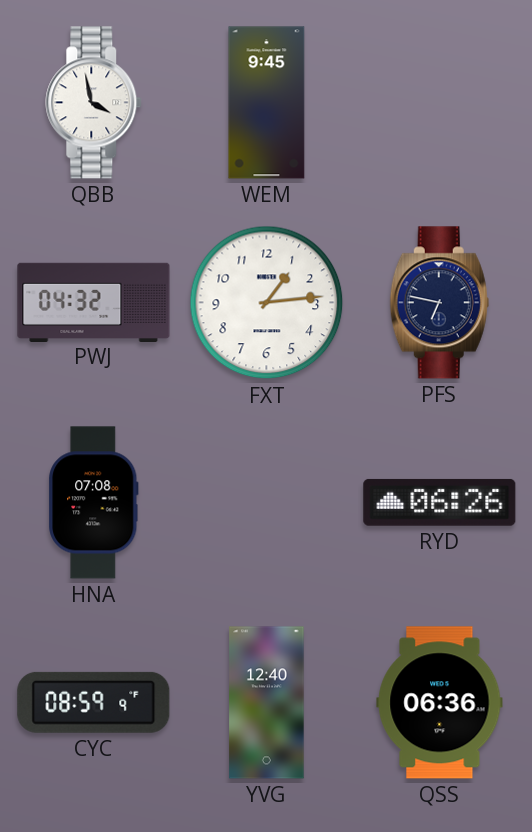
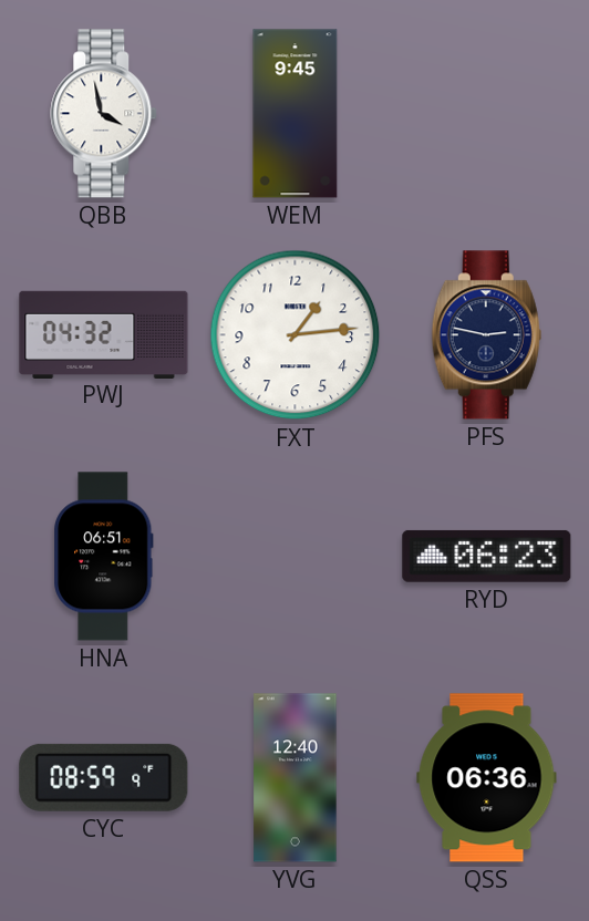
PFS: 6:47 -> 2:47 (486, 335)
HNA: 07:08 -> 06:51 (104, 557)
RYD: 06:26 -> 06:23 (487, 556)
